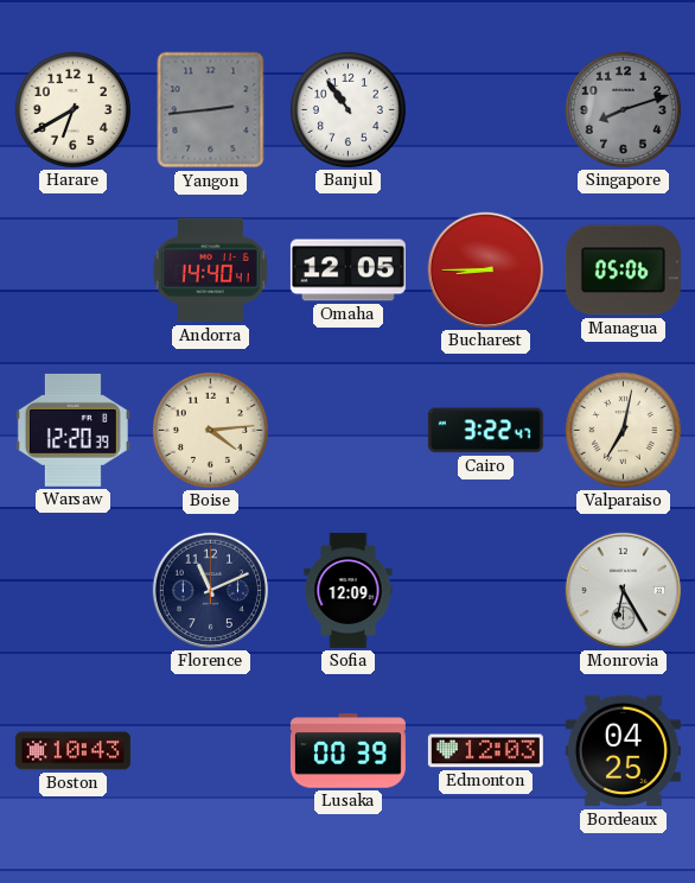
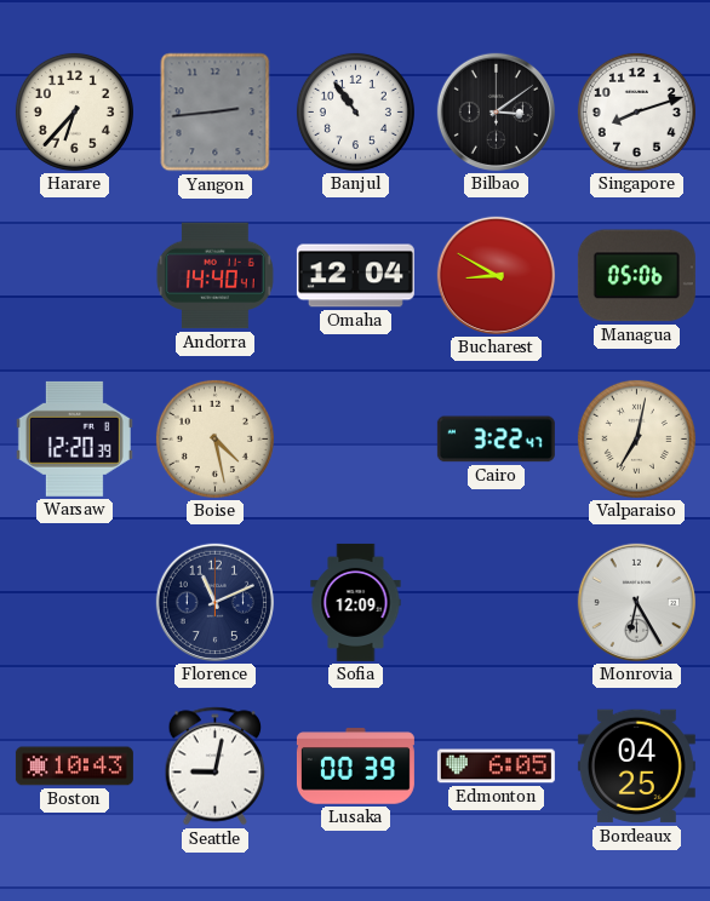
Harare: 6:40 -> 6:37 (74, 111)
Bilbao: none -> 3:09 (496, 111)
Singapore dial: grey -> white (636, 111)
Omaha: 12:05 -> 12:04 (355, 276)
Bucharest: 8:45 -> 8:50 (496, 275)
Boise: 4:14 -> 4:28 (214, 438)
Seattle: none -> 9:02 (216, 767)
Edmonton: 12:03 -> 6:05 (496, 767)
